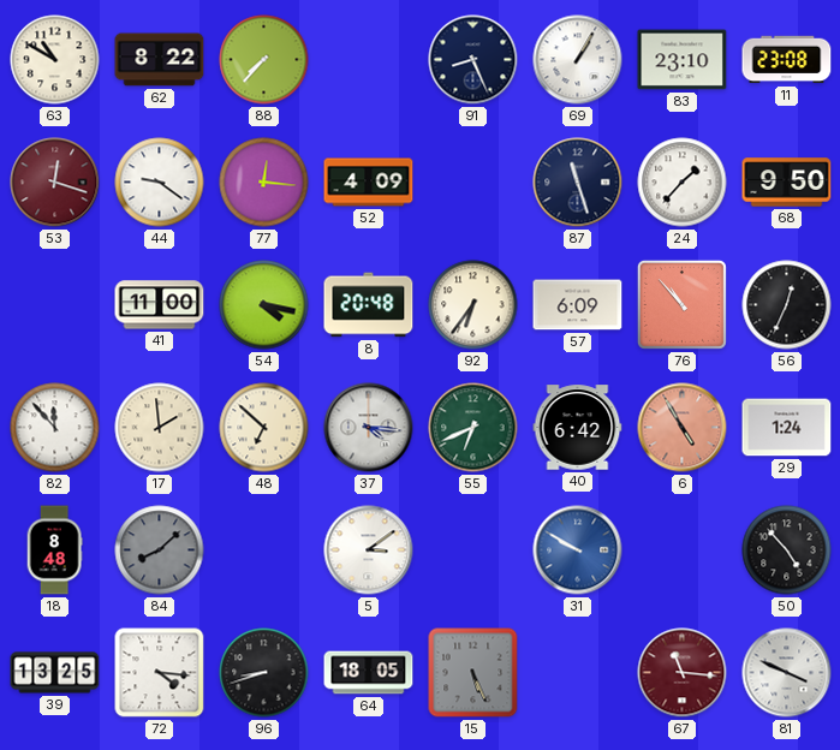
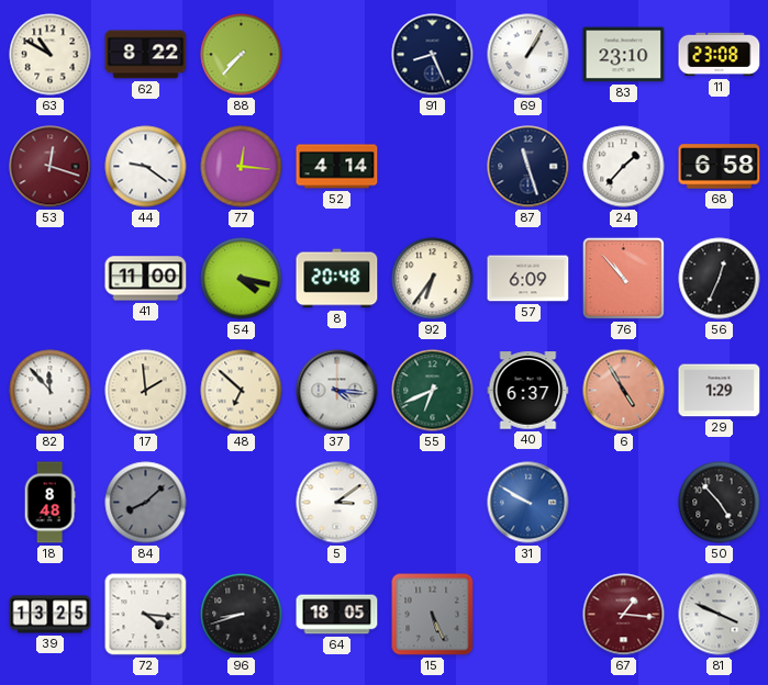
52: 4:09 -> 4:14 (337, 167)
68: 9:50 -> 6:58 (720, 167)
40: 6:42 -> 6:37 (528, 391)
29: 1:24 -> 1:29 (720, 391)
67: 11:16 -> 1:16 (624, 615)
